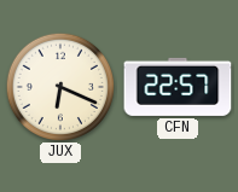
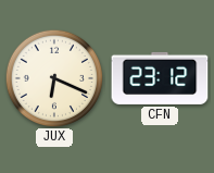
CFN: 22:57 -> 23:12 (160, 78)
